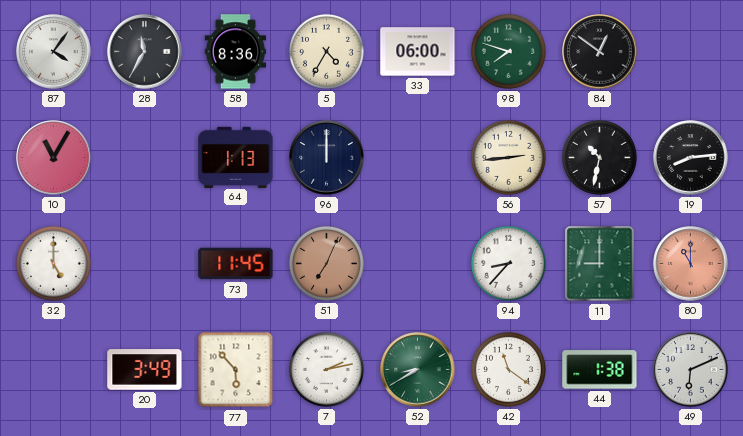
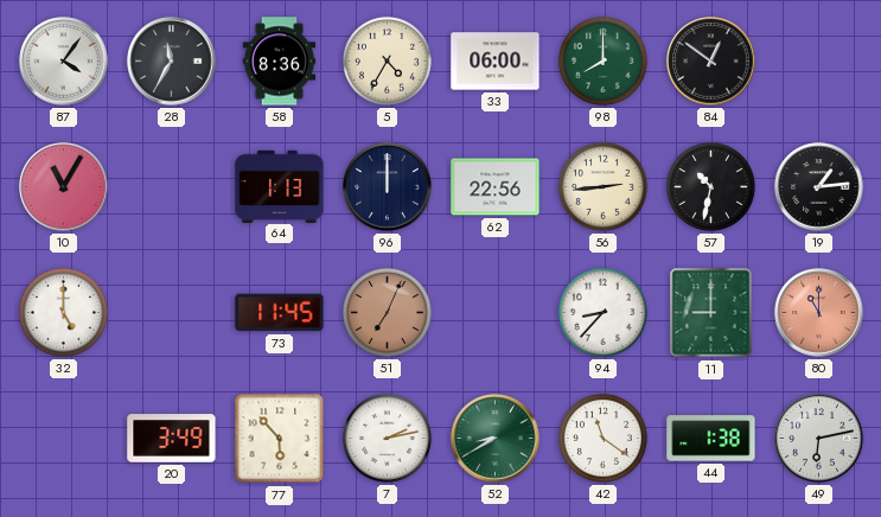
98: 7:48 -> 8:00 (602, 60)
62: none -> 22:56 (496, 187)
19: 8:14 -> 1:14 (819, 187)
49: 6:11 -> 6:13 (819, 439)
